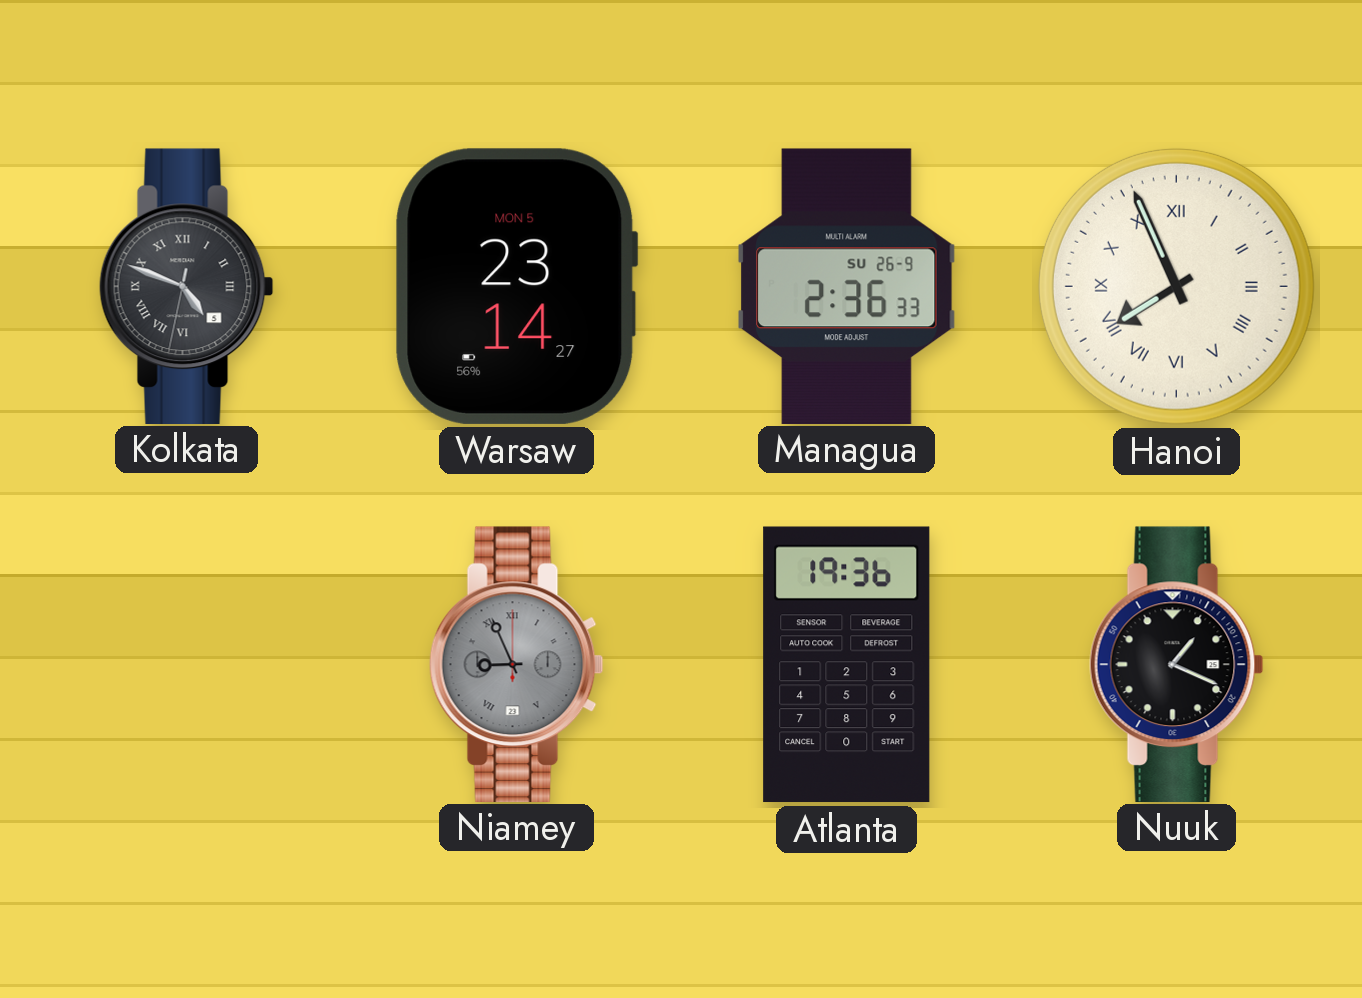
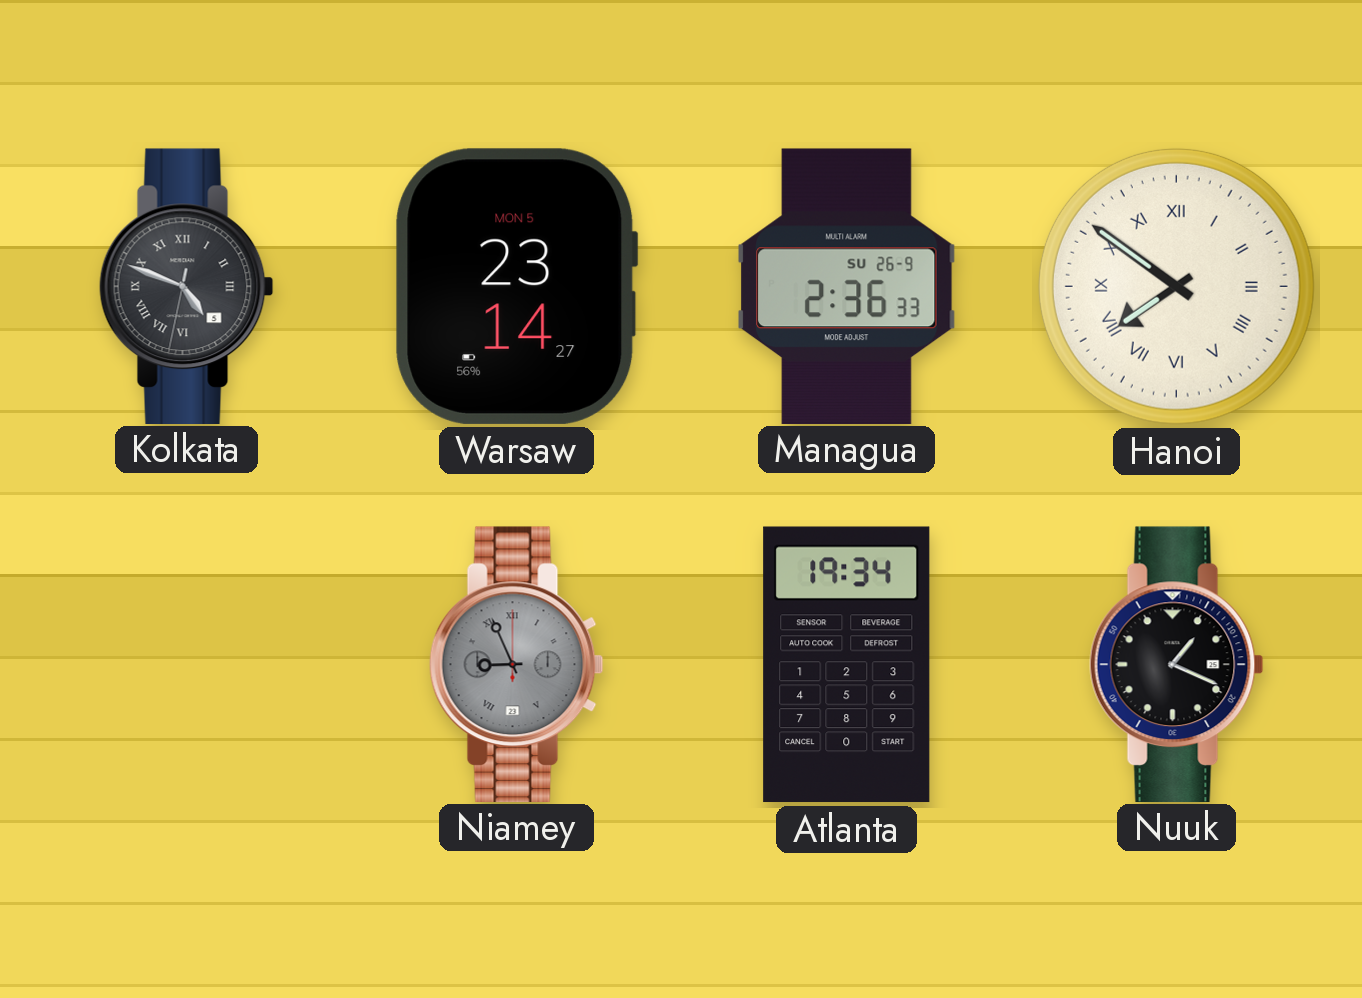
Hanoi: 7:56 -> 7:51 (1176, 286)
Atlanta: 19:36 -> 19:34 (847, 665)
